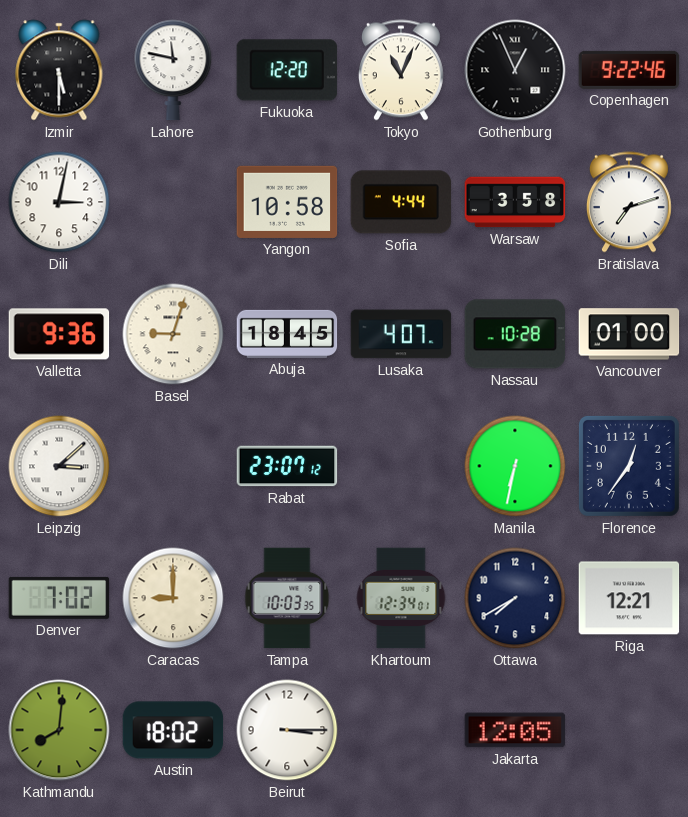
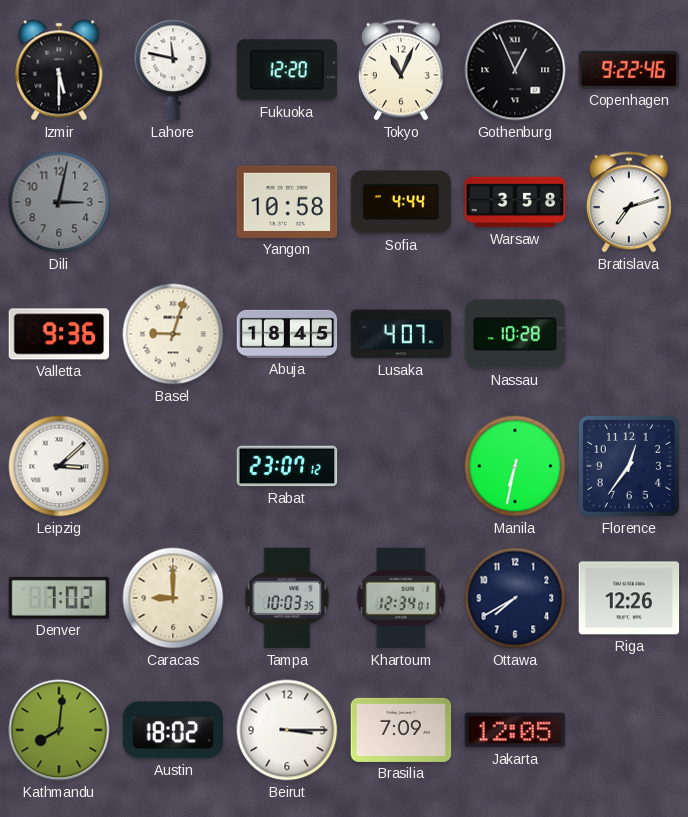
Dili dial: white -> grey (59, 202)
Vancouver: 01:00 -> none (629, 334)
Riga: 12:21 -> 12:26 (629, 598)
Brasilia: none -> 7:09 (401, 730)
